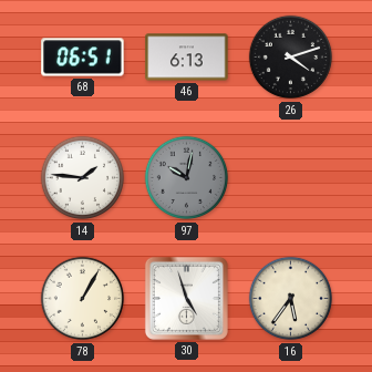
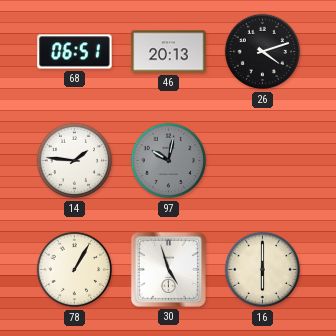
46: 6:13 -> 20:13 (169, 52)
16: 5:36 -> 6:00 (263, 270)
